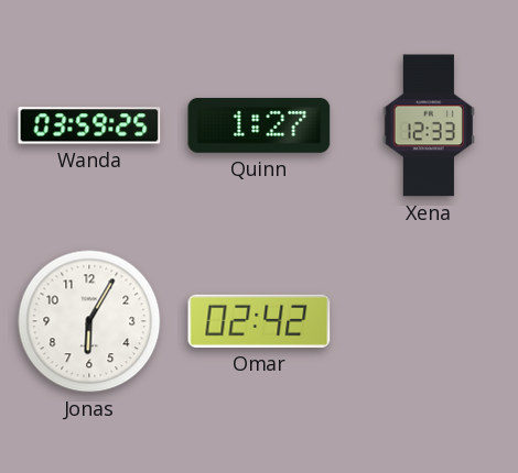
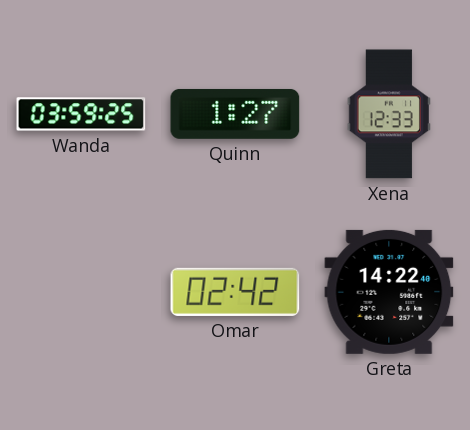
Jonas: 6:05 -> none (89, 321)
Greta: none -> 14:22 (389, 292)
